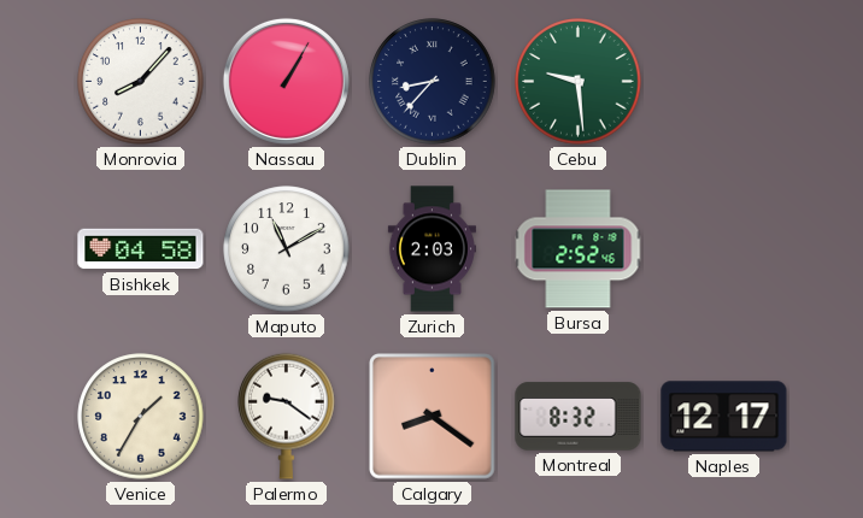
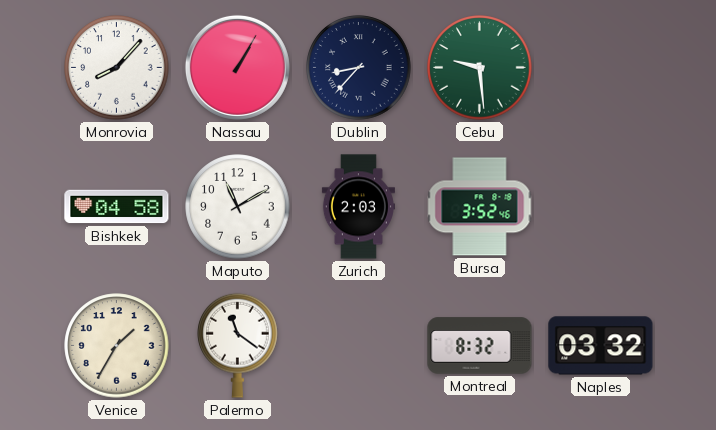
Bursa: 2:52 -> 3:52 (480, 207)
Palermo: 9:21 -> 11:21 (238, 345)
Calgary: 8:21 -> none (433, 417)
Naples: 12:17 -> 03:32 (601, 346)
